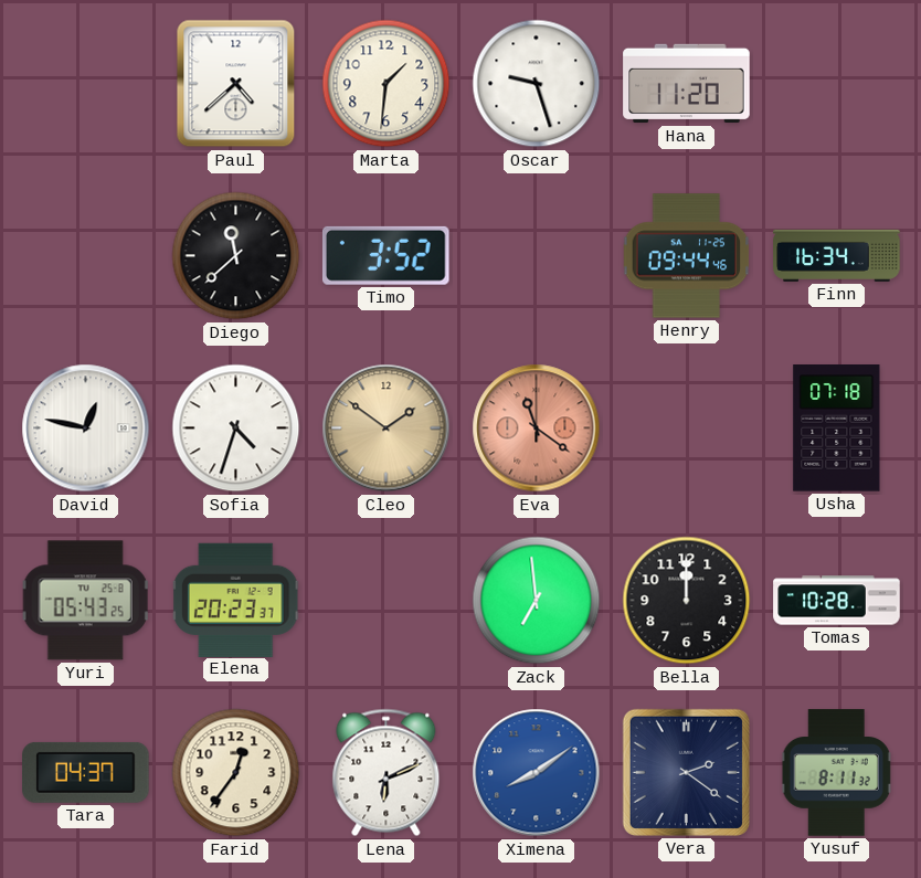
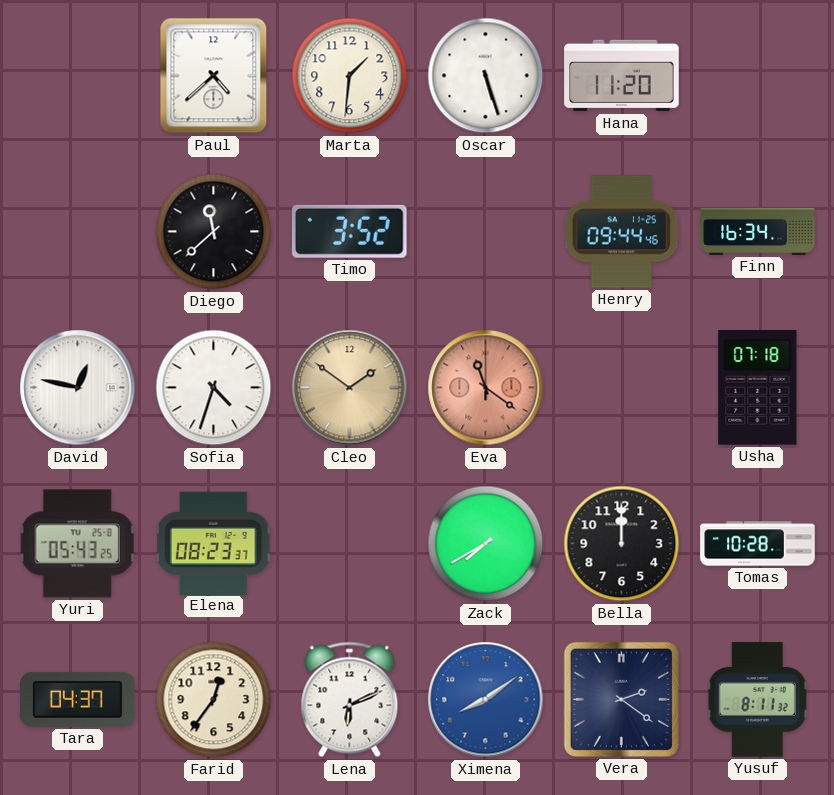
Oscar: 9:27 -> 5:27 (486, 76)
Elena: 20:23 -> 08:23 (214, 543)
Zack: 6:59 -> 7:40 (486, 544)
